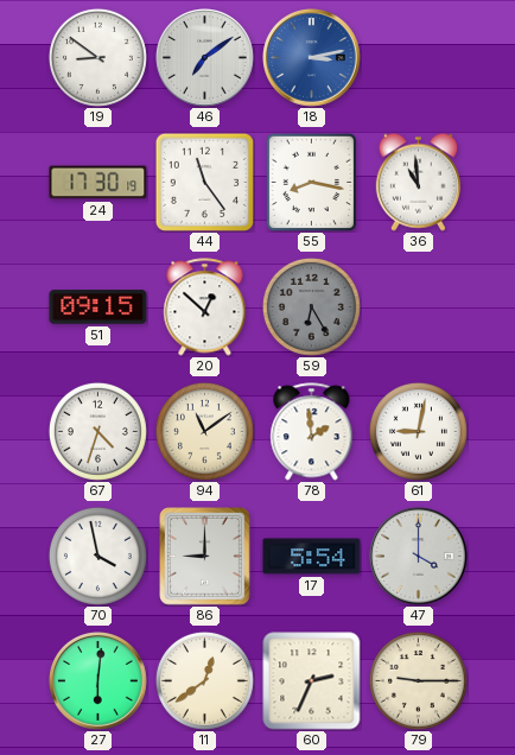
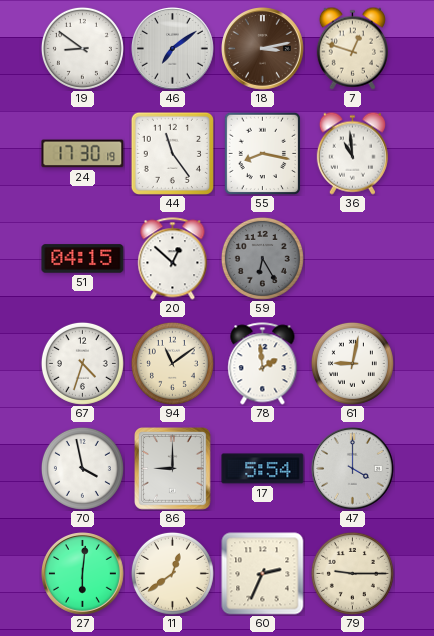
18 dial: blue -> brown (263, 49)
7: none -> 12:48 (352, 48)
51: 09:15 -> 04:15 (83, 259)
